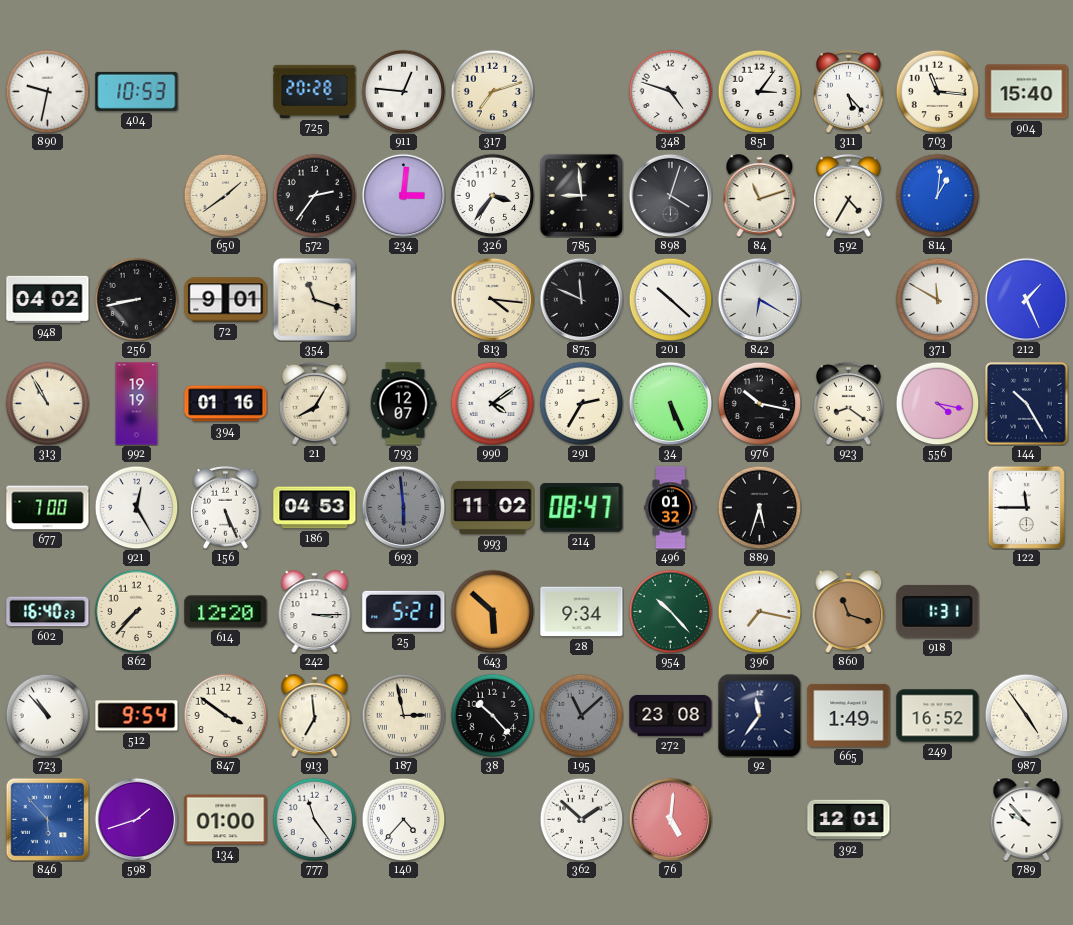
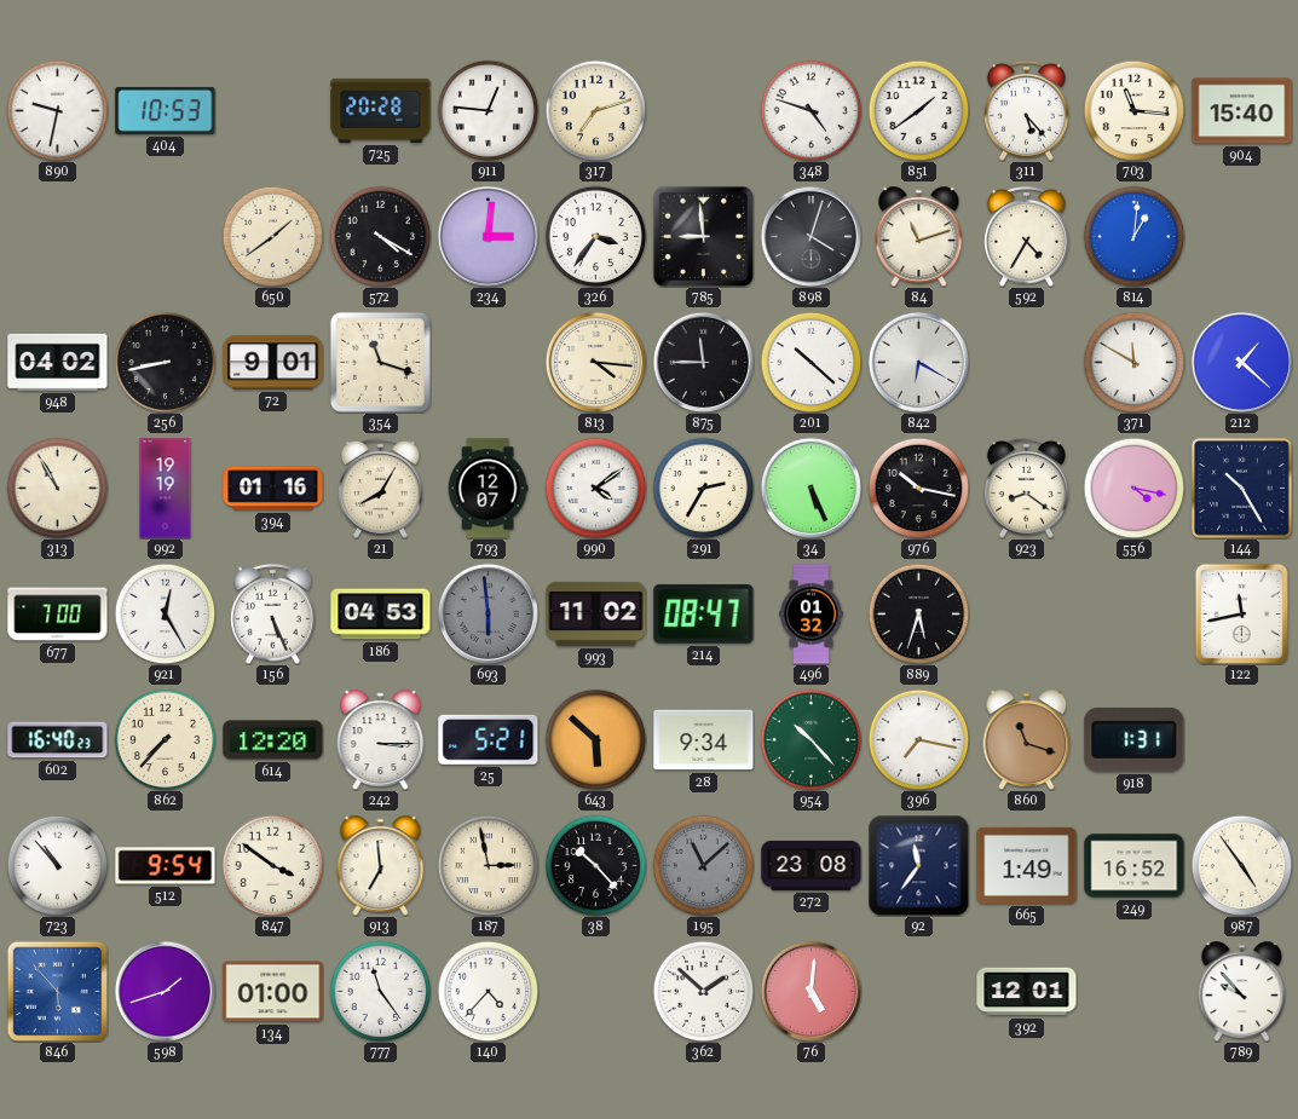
851: 3:06 -> 1:39 (918, 110)
572: 2:36 -> 4:20 (380, 236)
875: 11:49 -> 11:45 (703, 362)
212: 1:26 -> 1:22 (1241, 362)
122: 11:45 -> 11:43 (1241, 613)
